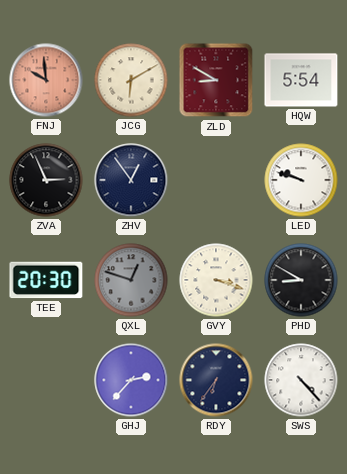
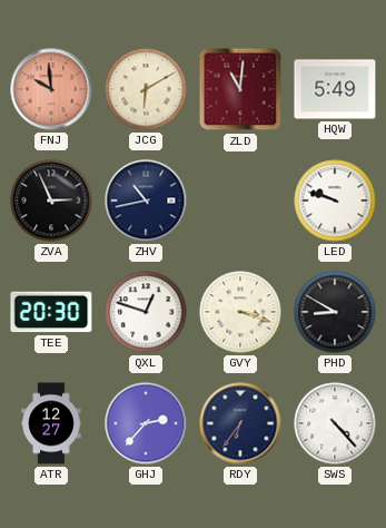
ZLD: 8:50 -> 11:01 (240, 89)
HQW: 5:54 -> 5:49 (335, 89)
ZHV: 12:54 -> 10:43 (146, 201)
QXL dial: grey -> white (146, 312)
ATR: none -> 12:27 (51, 423)
